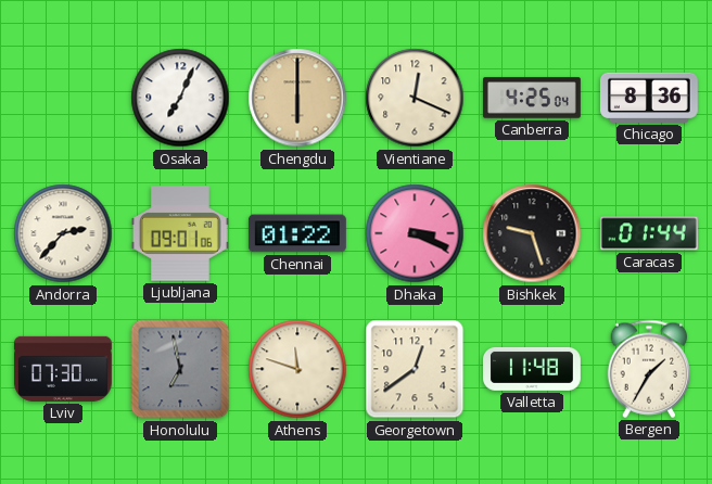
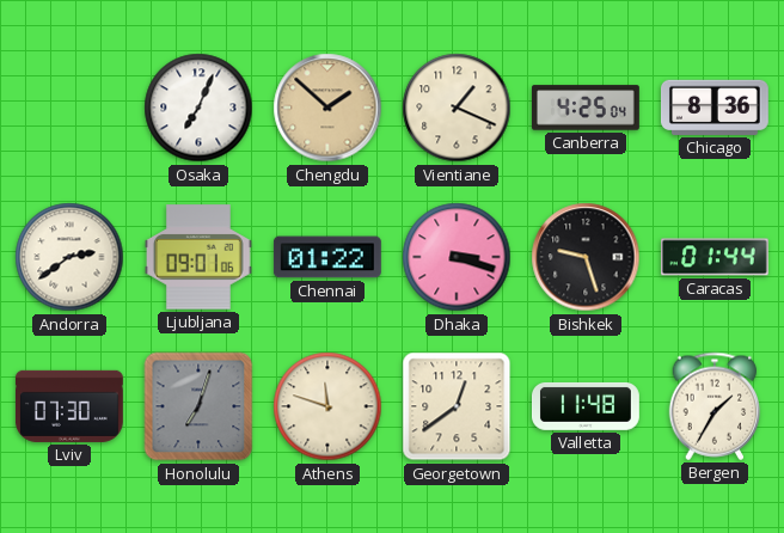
Chengdu: 6:00 -> 1:52 (327, 108)
Vientiane: 12:19 -> 1:19 (457, 108)
Andorra: 2:37 -> 2:39 (69, 257)
Dhaka: 3:19 -> 3:18 (457, 257)
Honolulu: 6:58 -> 7:03 (198, 406)
